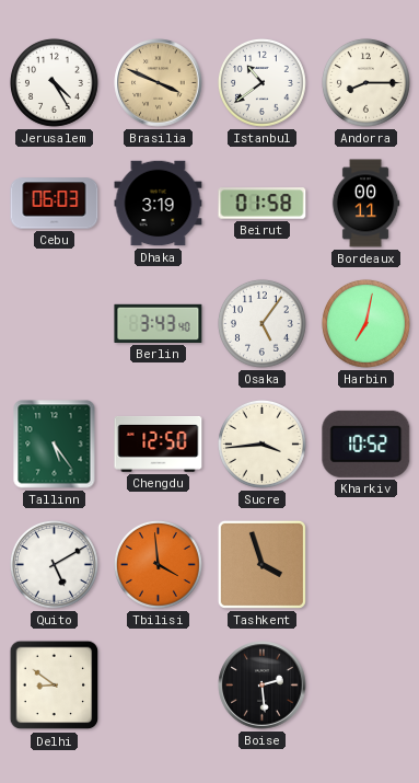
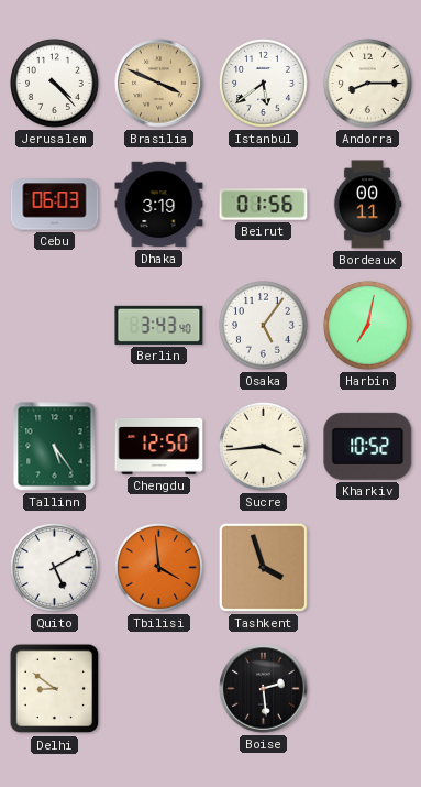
Jerusalem: 4:25 -> 4:23 (54, 83)
Istanbul: 10:39 -> 5:39 (263, 83)
Beirut: 01:58 -> 01:56 (264, 205)
